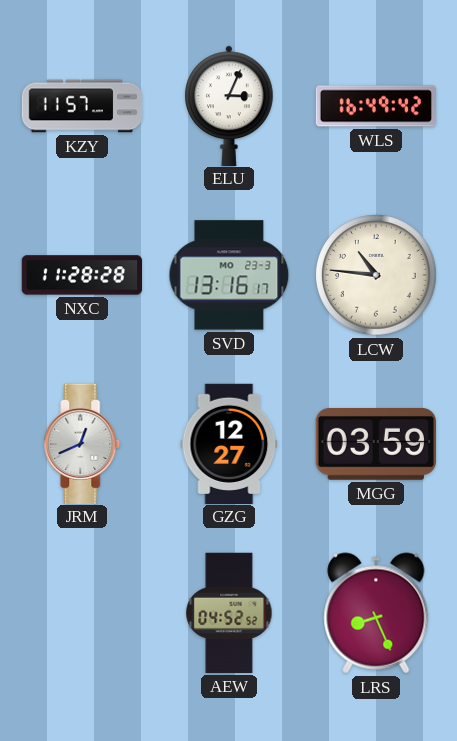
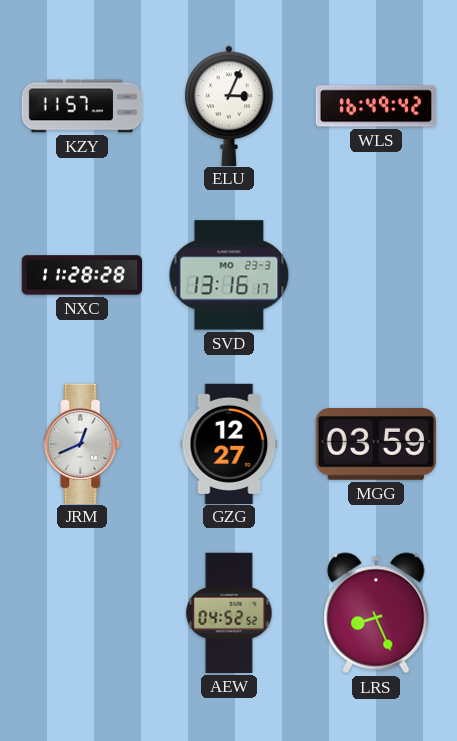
LCW: 10:46 -> none (376, 275)
